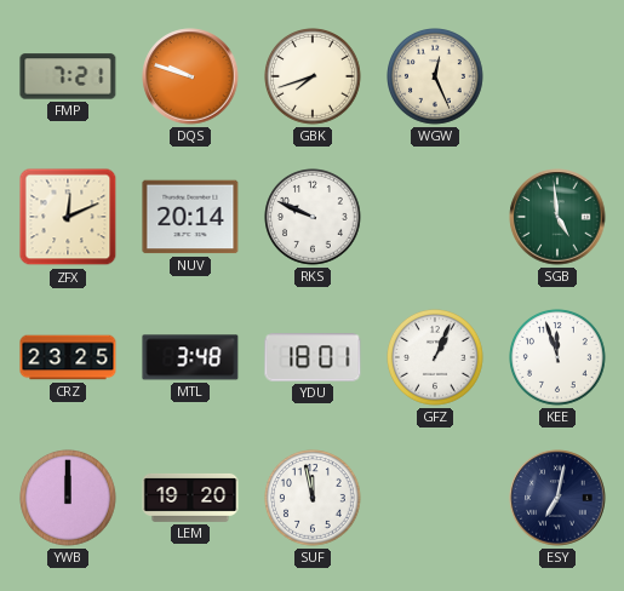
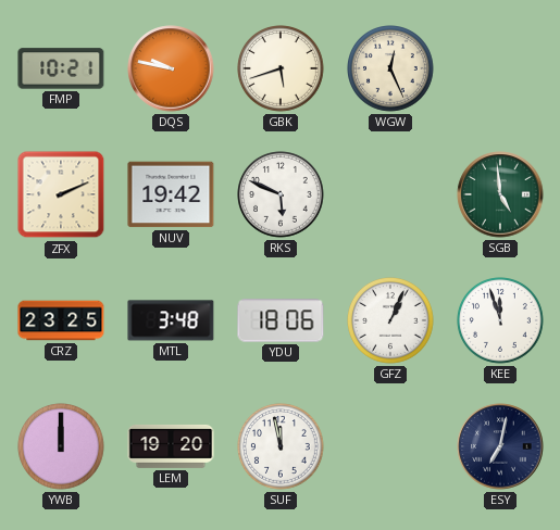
FMP: 7:21 -> 10:21 (61, 68)
DQS: 9:48 -> 9:47 (171, 68)
GBK: 7:42 -> 5:42 (282, 70)
ZFX: 12:11 -> 2:11 (61, 194)
NUV: 20:14 -> 19:42 (171, 194)
RKS: 9:49 -> 5:49 (282, 195)
YDU: 18:01 -> 18:06 (281, 320)
